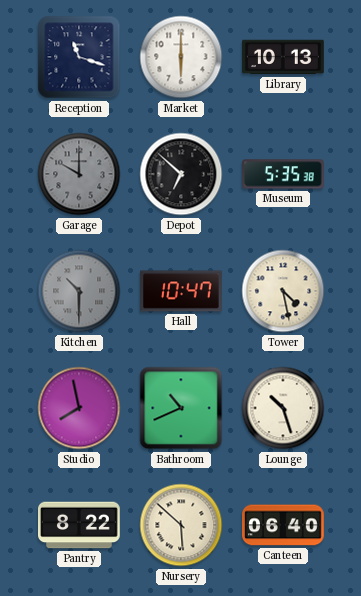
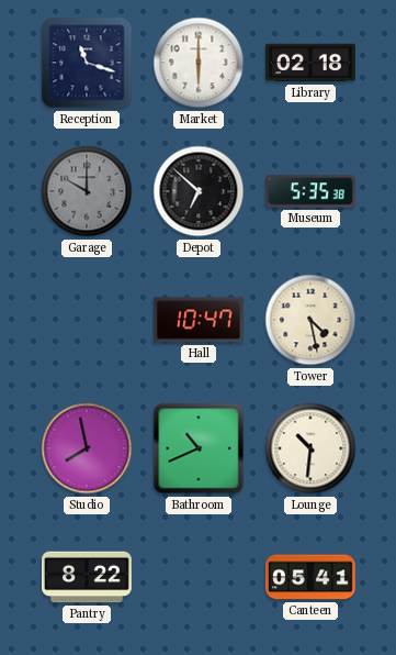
Library: 10:13 -> 02:18 (312, 63)
Kitchen: 10:30 -> none (79, 291)
Lounge: 10:27 -> 10:31 (310, 448)
Nursery: 5:52 -> none (181, 525)
Canteen: 06:40 -> 05:41 (312, 577)
